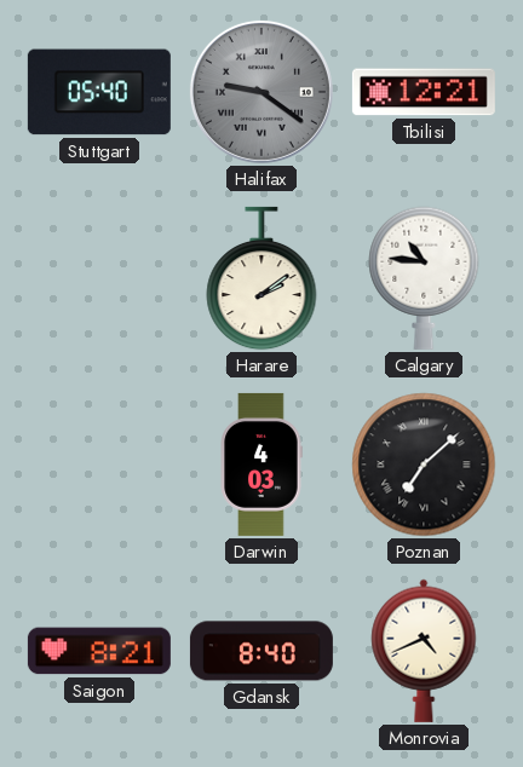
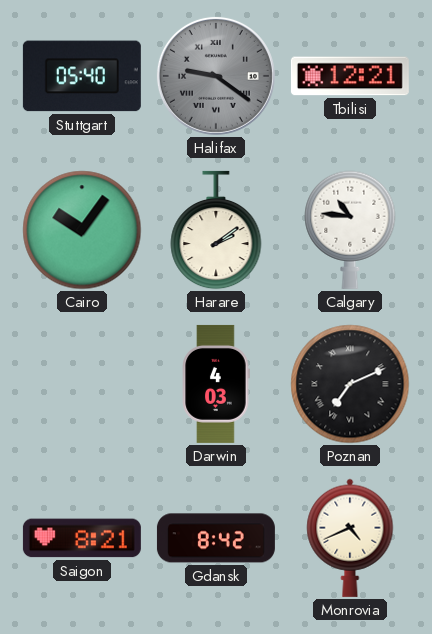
Cairo: none -> 10:06 (82, 230)
Poznan: 7:08 -> 7:11 (350, 384)
Gdansk: 8:40 -> 8:42 (216, 538)
